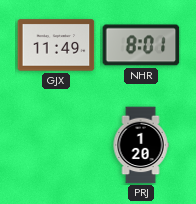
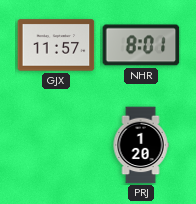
GJX: 11:49 -> 11:57 (56, 45)
